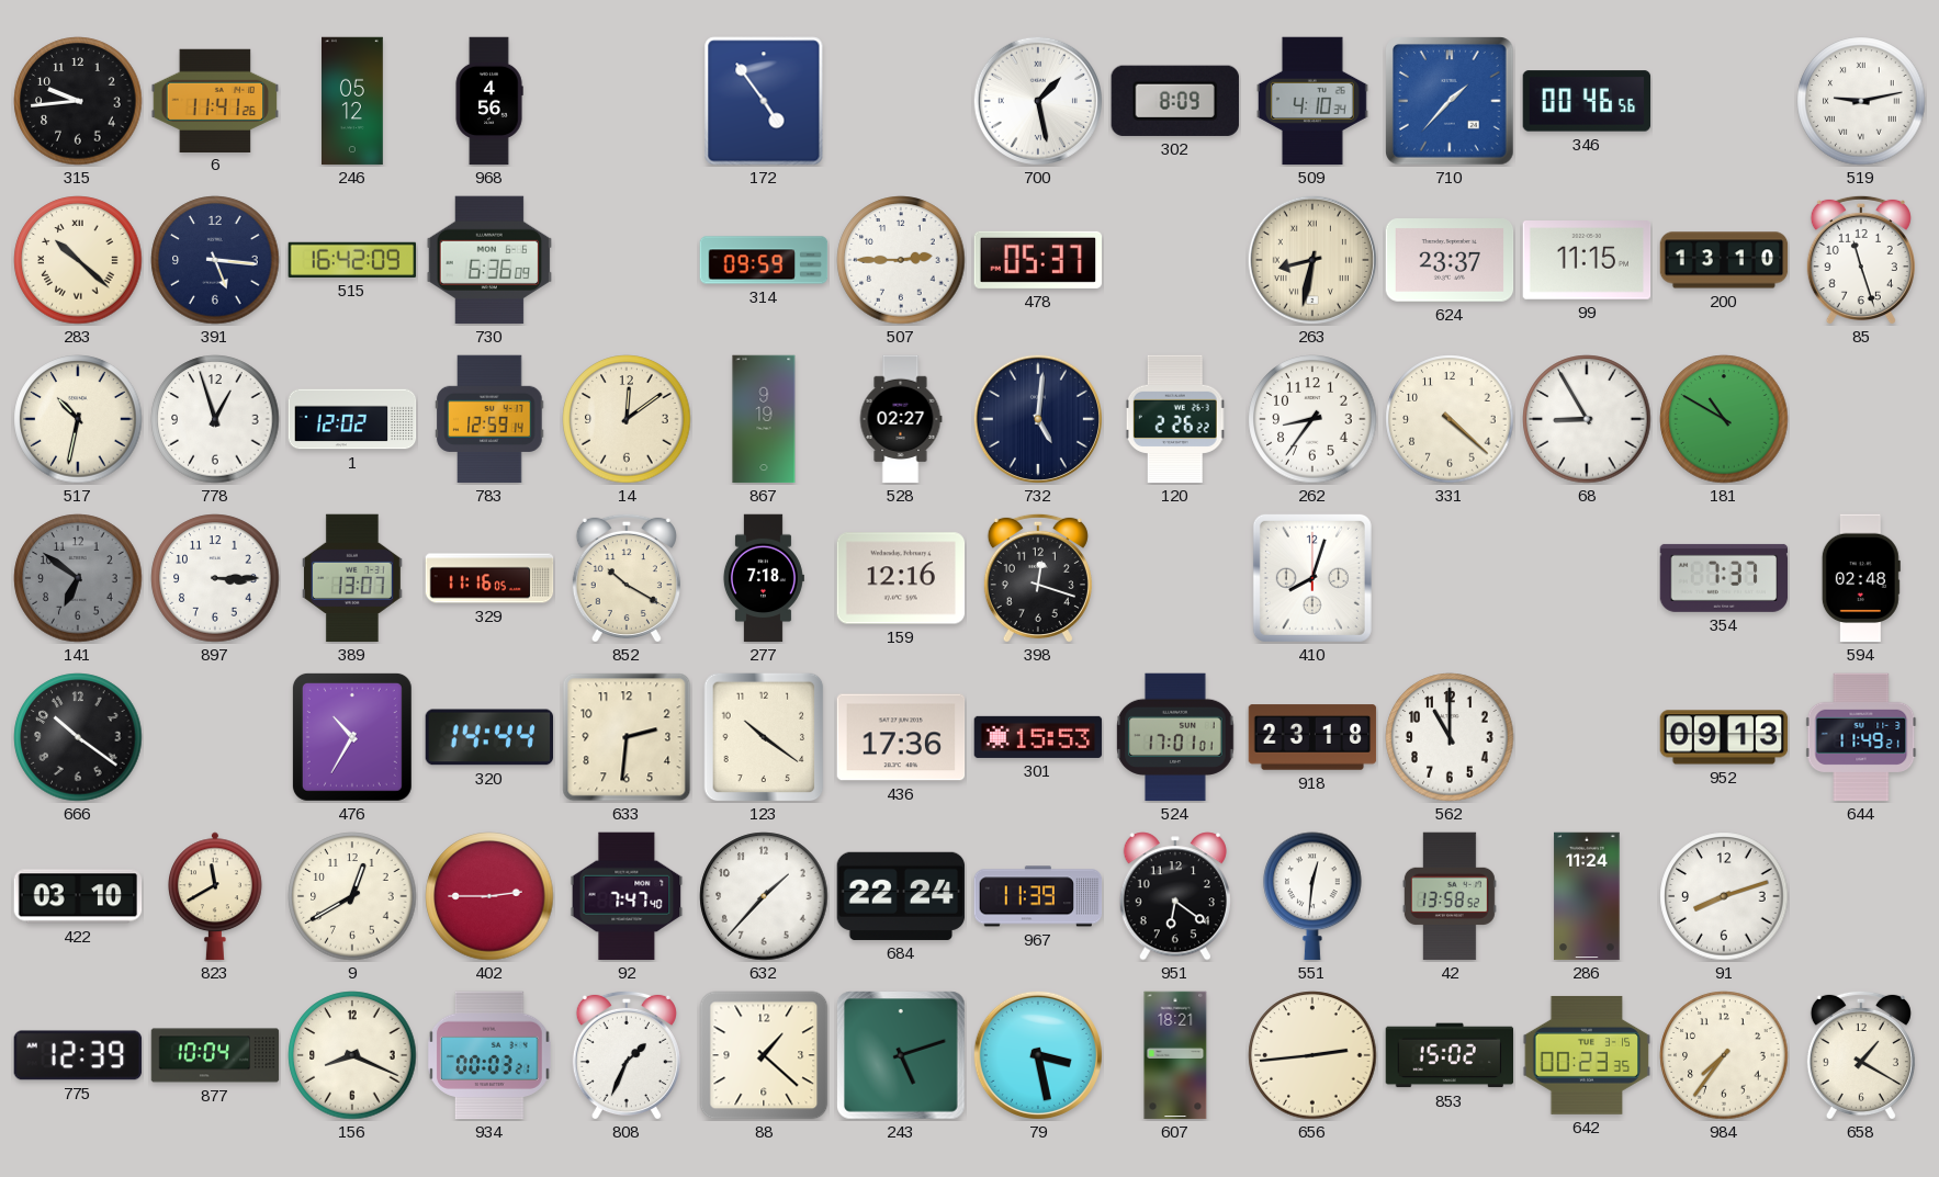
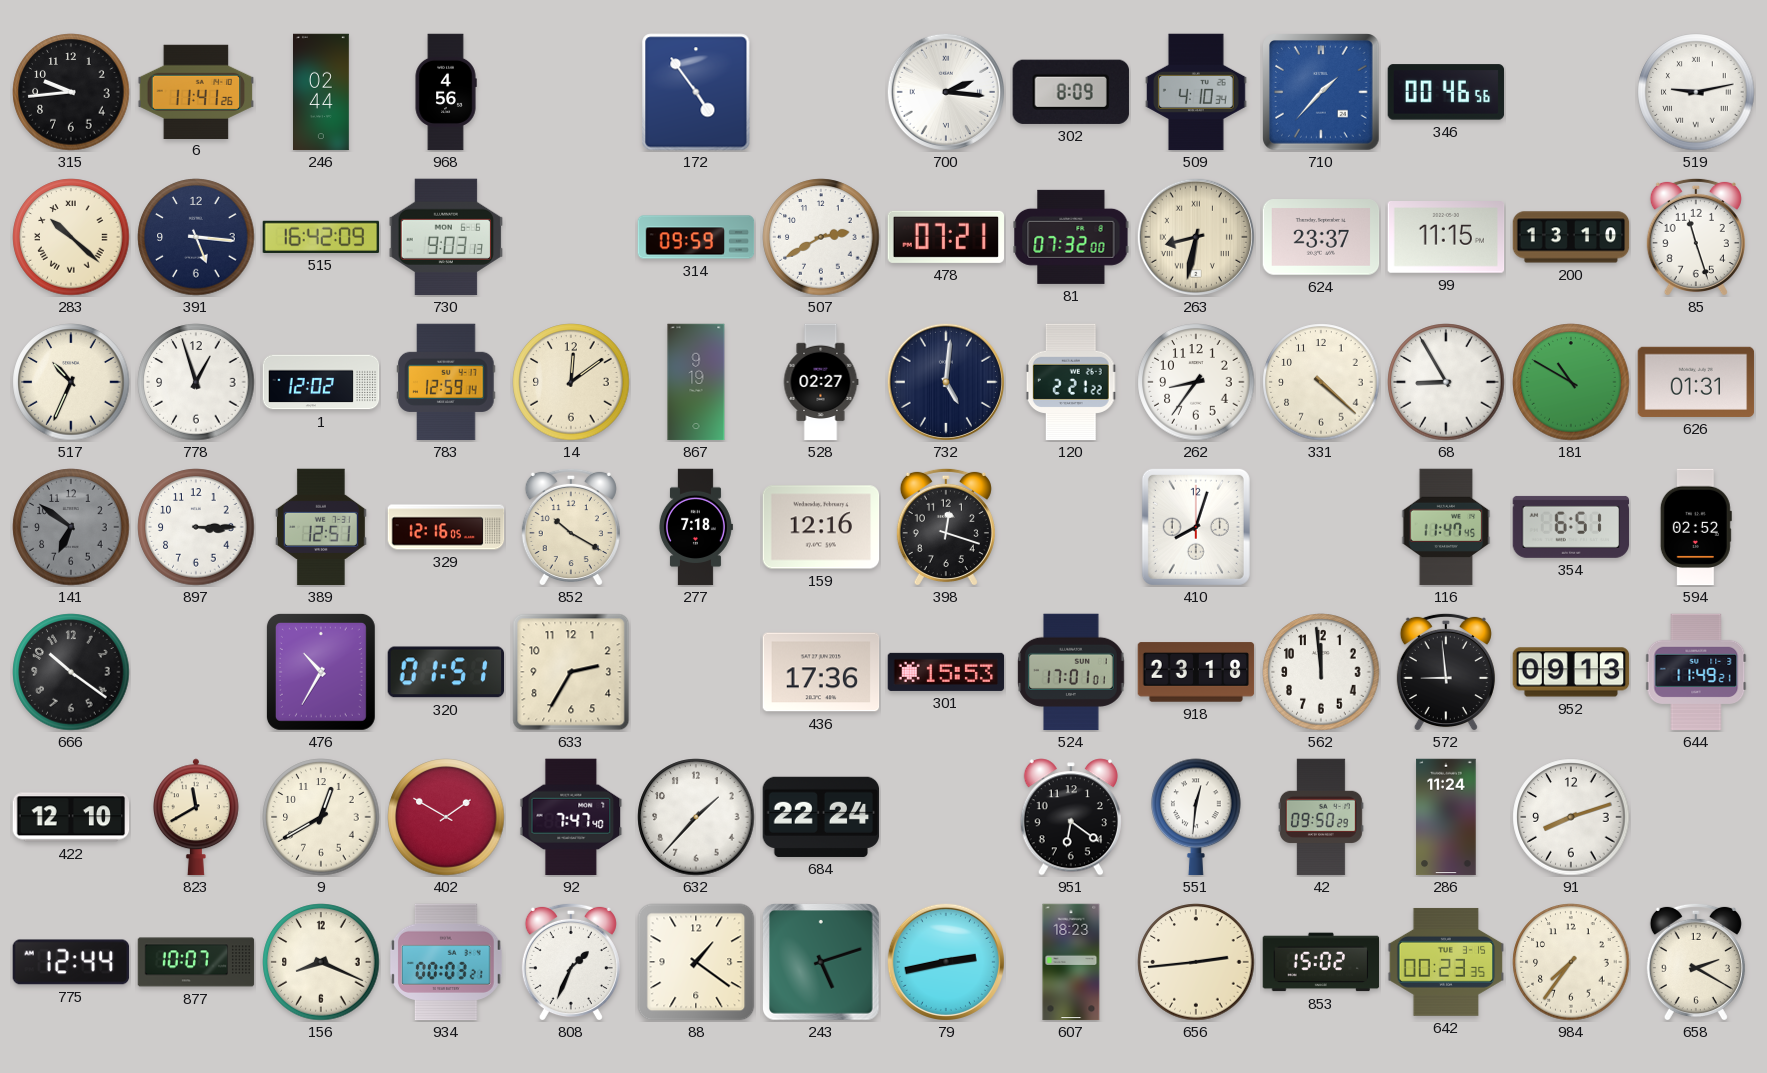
246: 05:12 -> 02:44 (322, 92)
700: 1:28 -> 2:16 (946, 92)
730: 6:36 -> 9:03 (446, 237)
507: 2:45 -> 2:40 (821, 237)
478: 05:37 -> 07:21 (946, 237)
81: none -> 07:32 (1071, 237)
517: 10:32 -> 10:34 (71, 382)
120: 2:26 -> 2:21 (1071, 382)
626: none -> 01:31 (1696, 382)
389: 13:07 -> 12:51 (321, 527)
329: 11:16 -> 12:16 (446, 527)
116: none -> 11:47 (1446, 527)
354: 7:37 -> 6:51 (1571, 527)
594: 02:48 -> 02:52 (1696, 527)
320: 14:44 -> 01:51 (446, 672)
633: 2:31 -> 2:35 (571, 672)
123: 10:21 -> none (764, 737)
562: 11:00 -> 11:59 (1321, 672)
572: none -> 8:59 (1446, 672)
422: 03:10 -> 12:10 (71, 817)
402: 2:45 -> 1:50 (446, 817)
967: 11:39 -> none (1038, 896)
42: 13:58 -> 09:50 (1321, 817)
775: 12:39 -> 12:44 (71, 962)
877: 10:04 -> 10:07 (196, 962)
88: 1:22 -> 1:21 (696, 962)
79: 3:28 -> 2:43 (946, 962)
607: 18:21 -> 18:23 (1071, 962)
658: 1:20 -> 2:20 (1696, 962)
